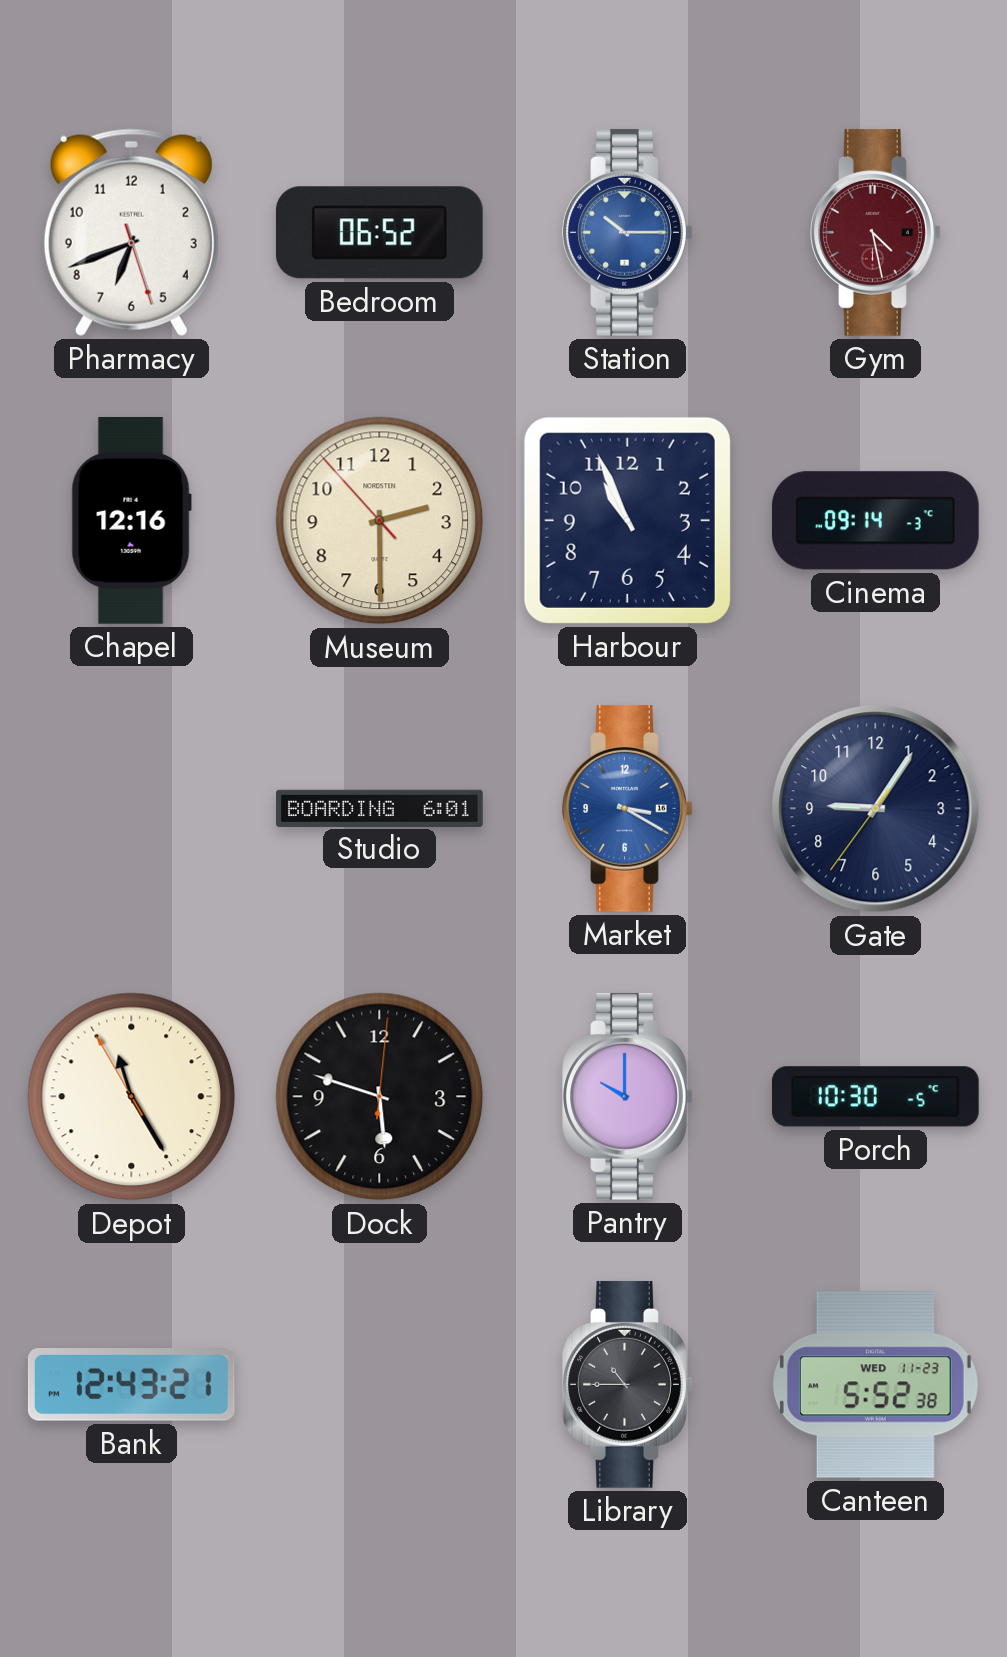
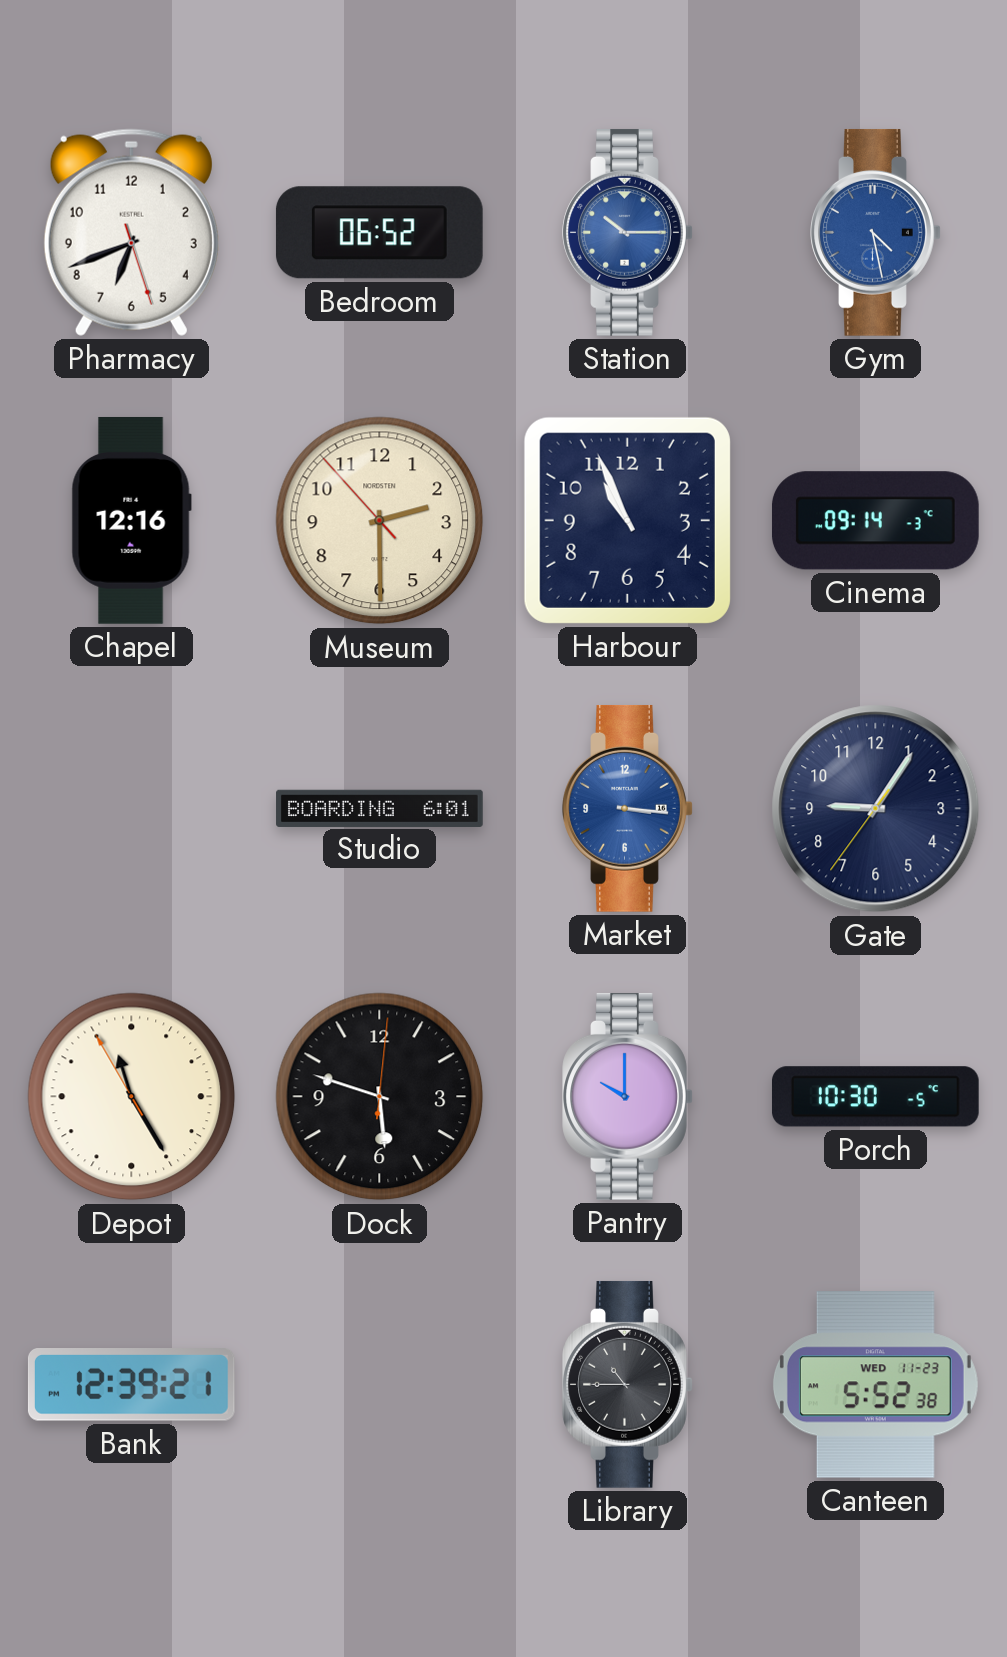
Gym dial: burgundy -> blue (876, 232)
Market: 3:20 -> 3:16 (628, 808)
Bank: 12:43 -> 12:39 (131, 1385)
